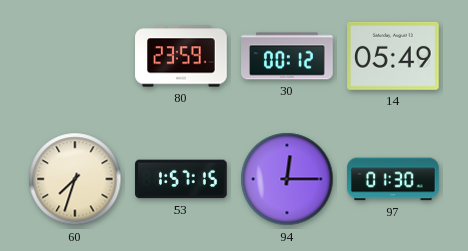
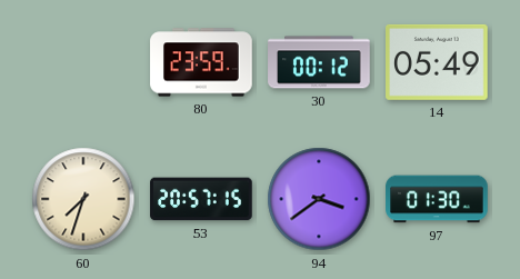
53: 1:57 -> 20:57 (201, 199)
94: 12:15 -> 3:39 (319, 199)
